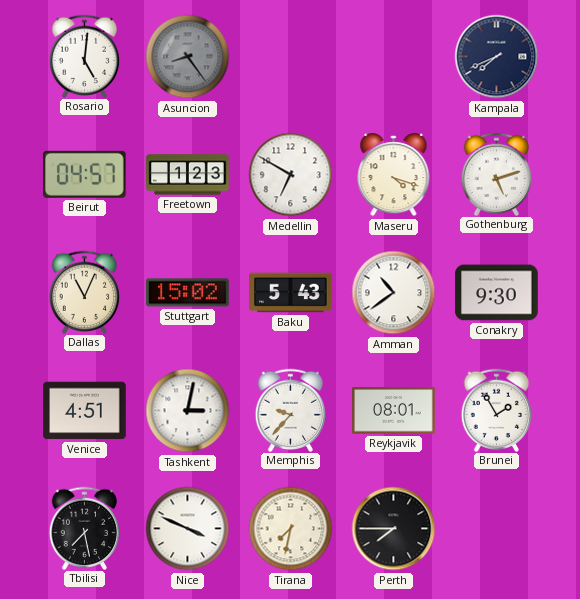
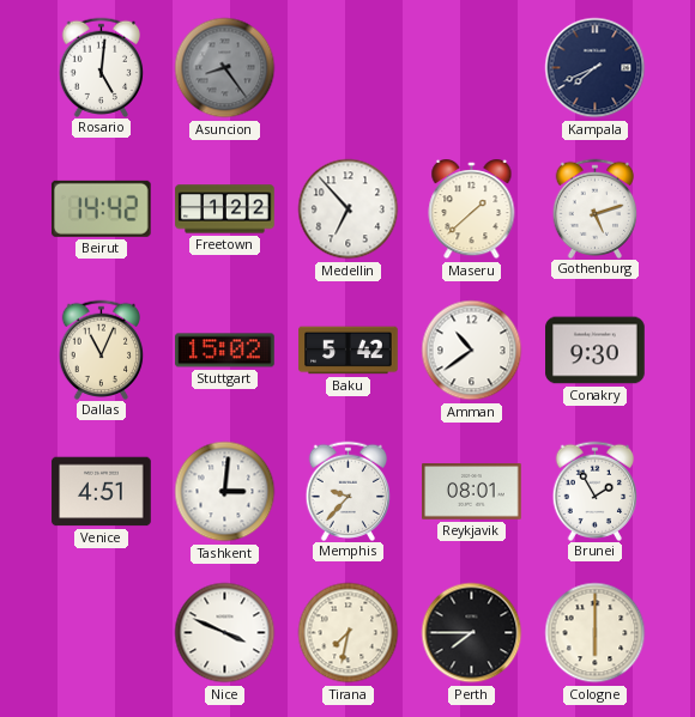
Beirut: 04:57 -> 14:42 (101, 208)
Freetown: 1:23 -> 1:22 (225, 209)
Medellin: 6:50 -> 6:53 (349, 209)
Maseru: 4:18 -> 1:38 (472, 211)
Baku: 5:43 -> 5:42 (349, 351)
Tashkent: 3:02 -> 3:01 (225, 492)
Tbilisi: 7:28 -> none (85, 528)
Cologne: none -> 6:00 (596, 633)
